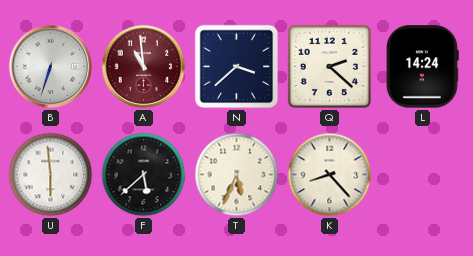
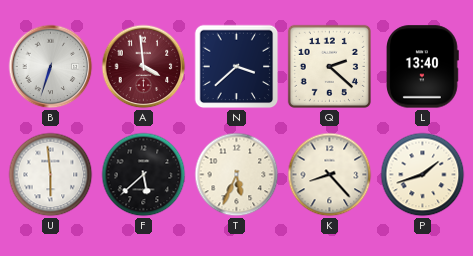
A: 10:59 -> 3:59 (144, 67)
L: 14:24 -> 13:40 (423, 67)
P: none -> 1:42 (423, 175)
